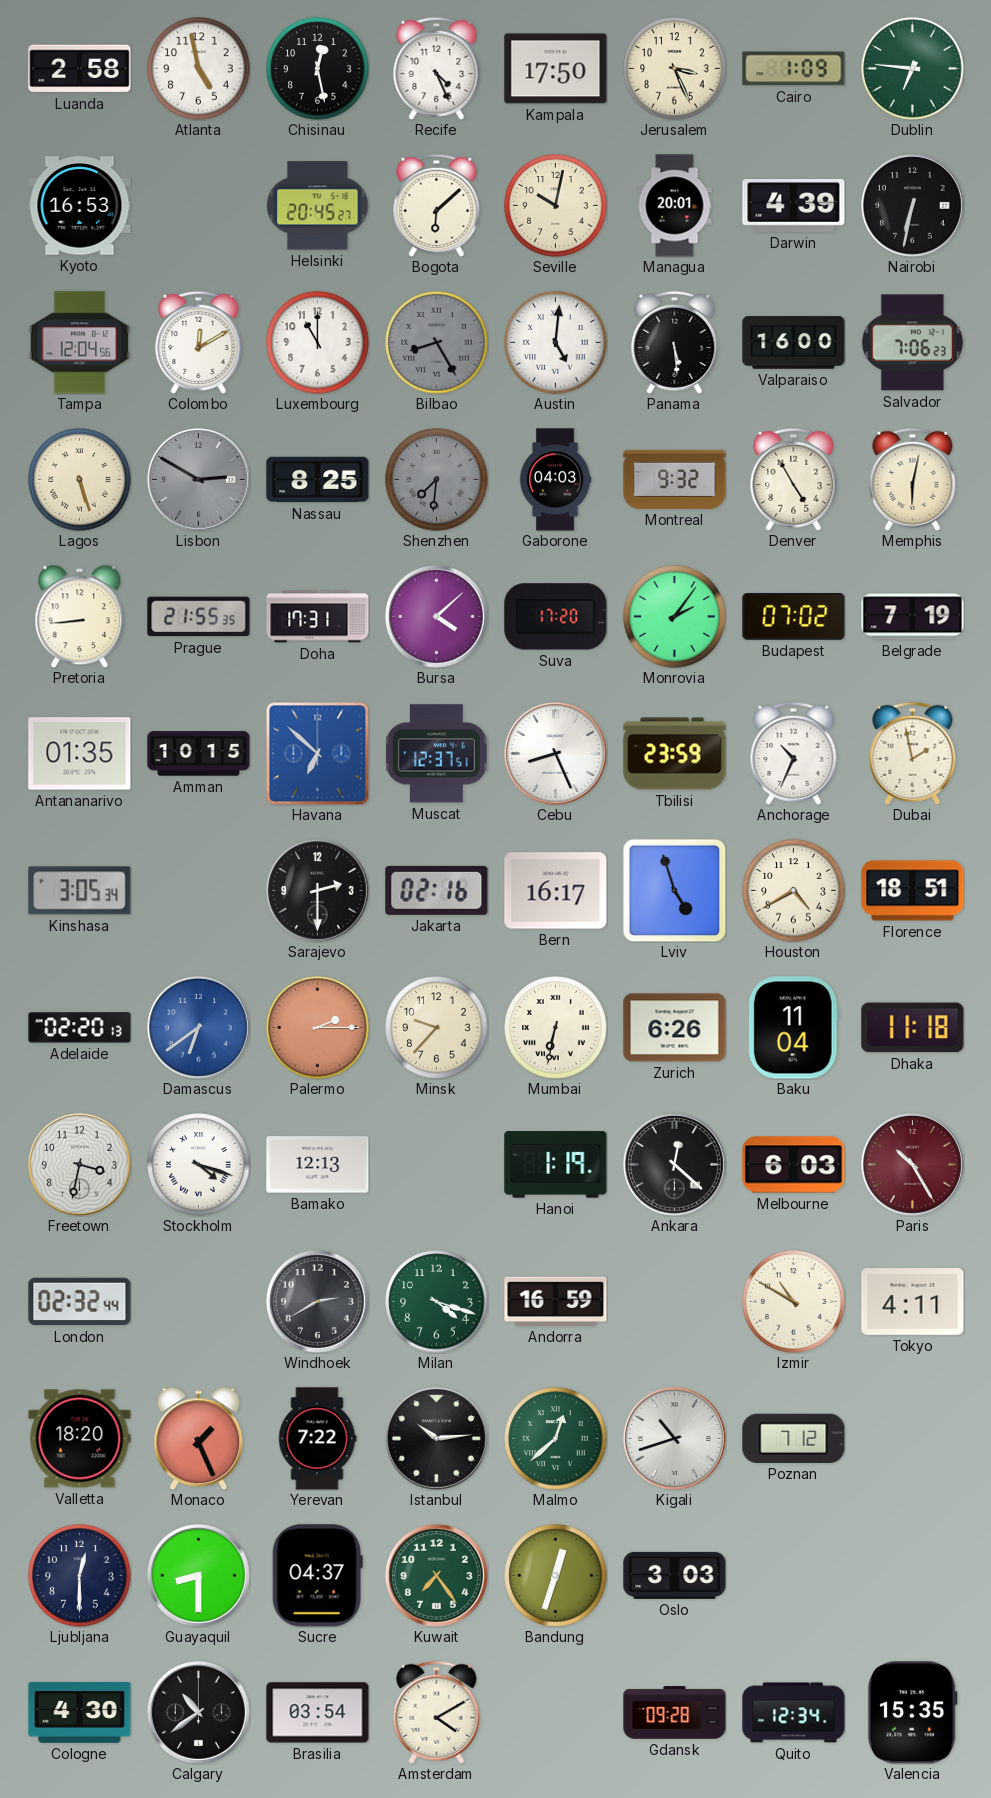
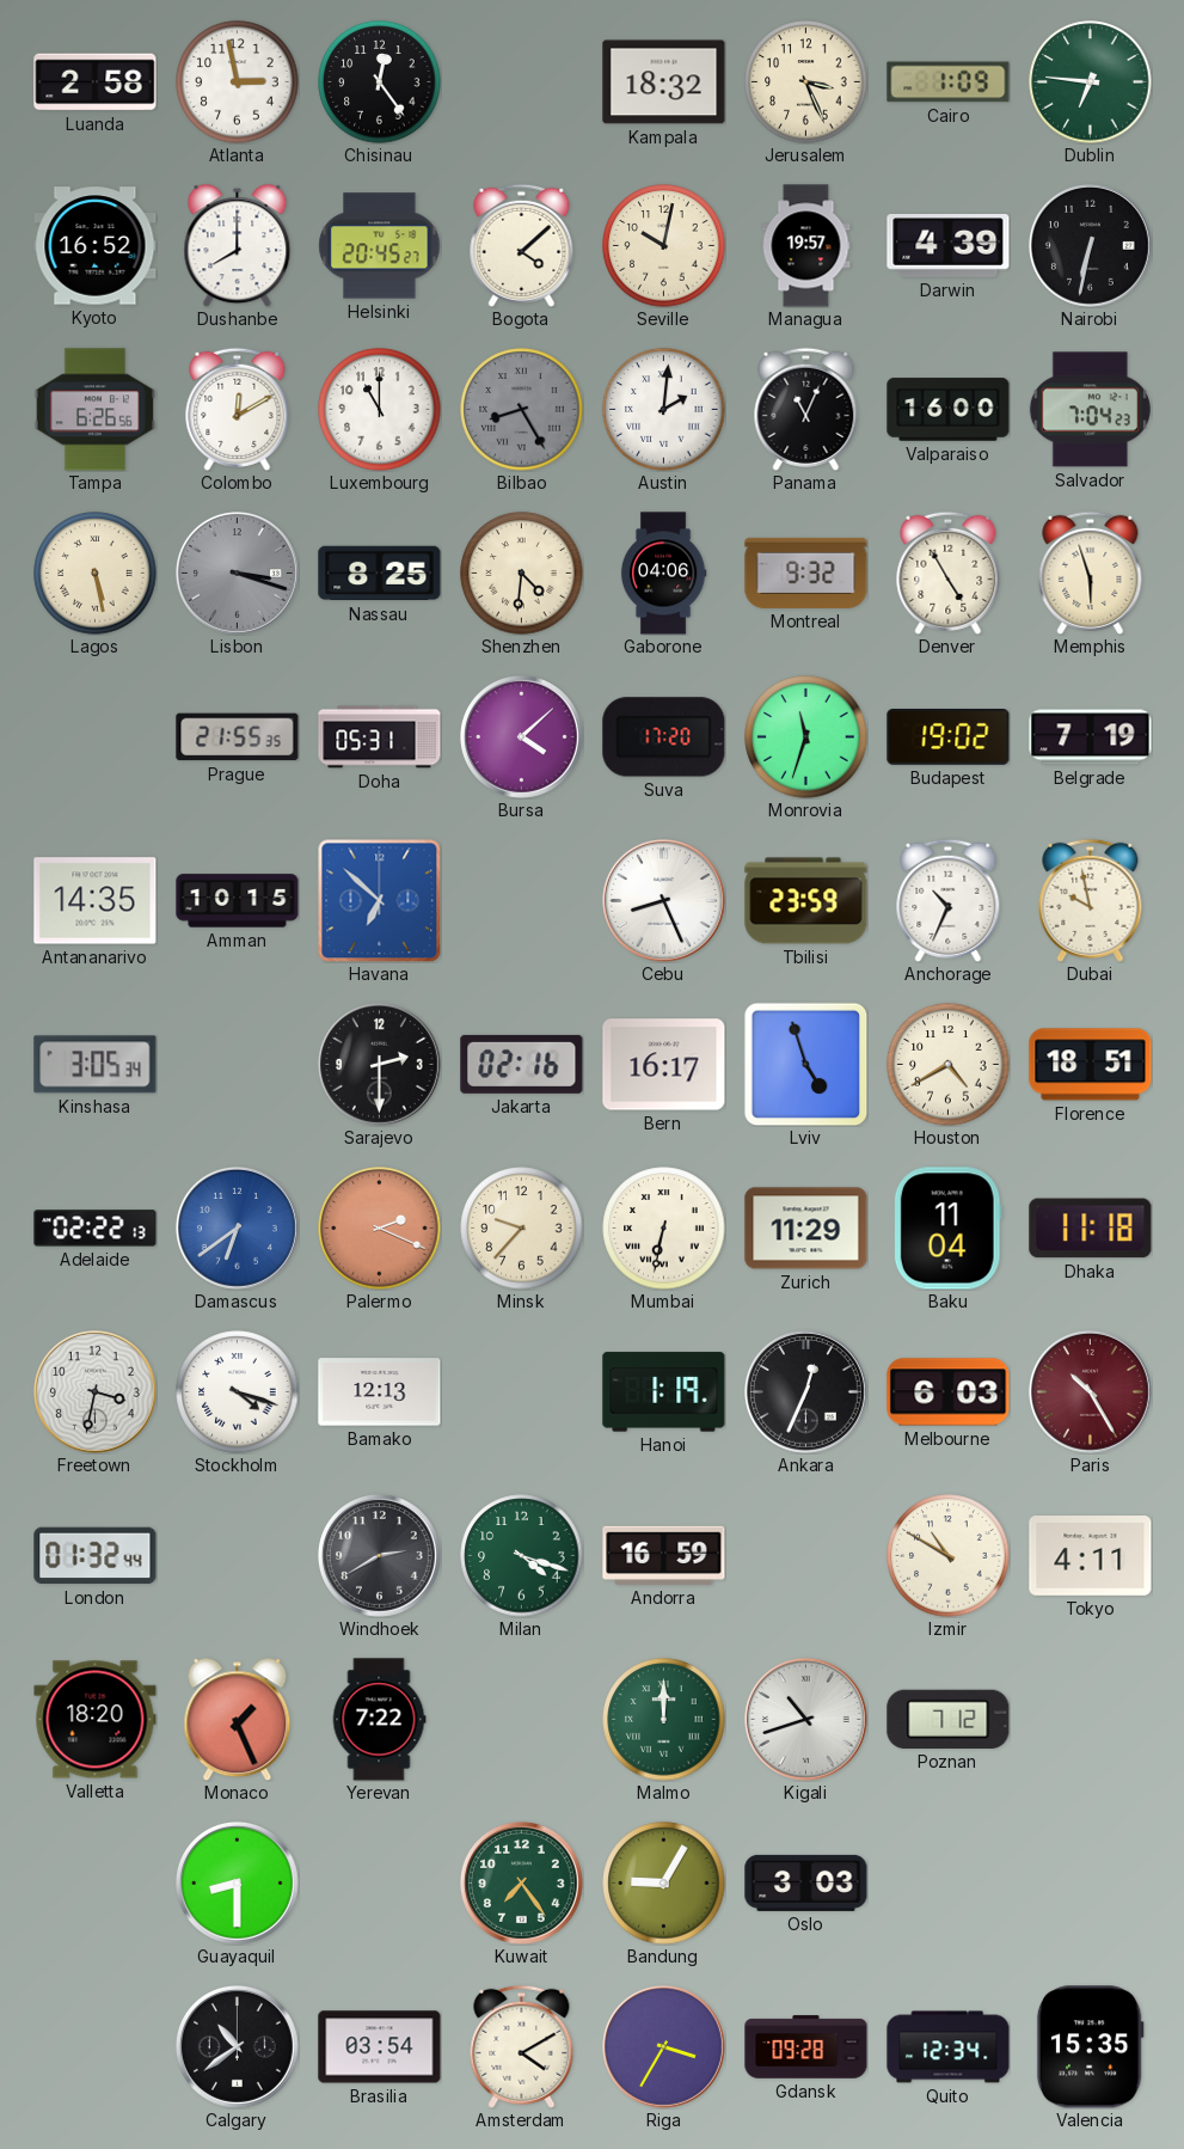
Atlanta: 4:58 -> 2:58 (238, 82)
Chisinau: 12:28 -> 12:24 (380, 82)
Recife: 4:26 -> none (437, 68)
Kampala: 17:50 -> 18:32 (664, 82)
Kyoto: 16:53 -> 16:52 (96, 246)
Dushanbe: none -> 8:00 (238, 245)
Bogota: 6:08 -> 4:08 (522, 245)
Managua: 20:01 -> 19:57 (806, 246)
Tampa: 12:04 -> 6:26 (94, 410)
Austin: 5:01 -> 2:01 (664, 410)
Panama: 5:29 -> 11:04 (806, 409)
Salvador: 7:06 -> 7:04 (1090, 410)
Lagos: 5:27 -> 5:28 (96, 574)
Lisbon: 2:50 -> 3:18 (238, 574)
Shenzhen: 7:31 -> 4:31 (522, 574)
Shenzhen dial: grey -> cream (522, 574)
Gaborone: 04:03 -> 04:06 (663, 574)
Memphis: 6:02 -> 5:57 (1091, 573)
Pretoria: 8:44 -> none (80, 616)
Doha: 17:31 -> 05:31 (380, 737)
Monrovia: 2:06 -> 11:33 (806, 737)
Budapest: 07:02 -> 19:02 (949, 737)
Antananarivo: 01:35 -> 14:35 (96, 901)
Muscat: 12:37 -> none (437, 754)
Dubai: 1:58 -> 9:58 (1091, 900)
Adelaide: 02:20 -> 02:22 (96, 1229)
Palermo: 2:15 -> 2:19 (380, 1229)
Zurich: 6:26 -> 11:29 (806, 1229)
Ankara: 12:22 -> 12:34 (806, 1392)
London: 02:32 -> 01:32 (96, 1556)
Istanbul: 10:14 -> none (437, 1439)
Malmo: 12:38 -> 12:00 (664, 1720)
Ljubljana: 12:30 -> none (80, 1576)
Sucre: 04:37 -> none (317, 1576)
Bandung: 12:33 -> 9:05 (664, 1884)
Cologne: 4:30 -> none (80, 1713)
Riga: none -> 3:35 (664, 2047)
